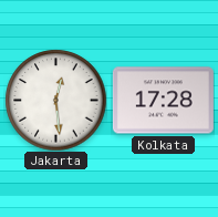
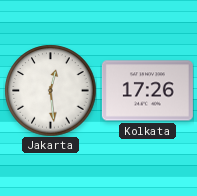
Kolkata: 17:28 -> 17:26 (147, 91)
